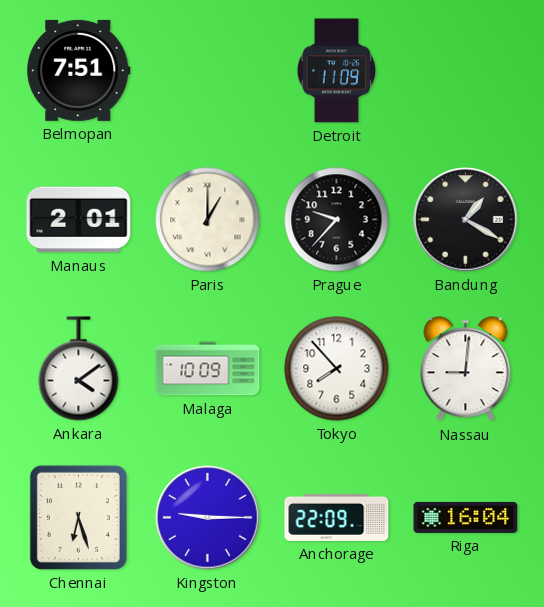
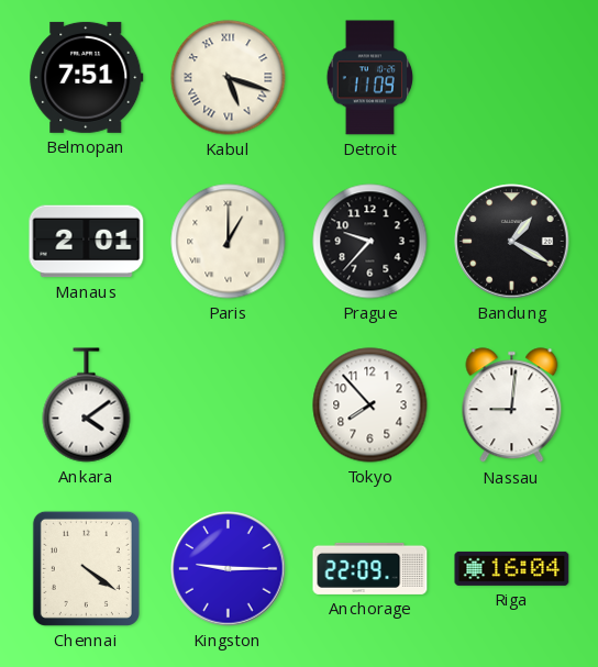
Kabul: none -> 5:18 (229, 78)
Malaga: 10:09 -> none (208, 369)
Chennai: 6:27 -> 4:21 (86, 568)
